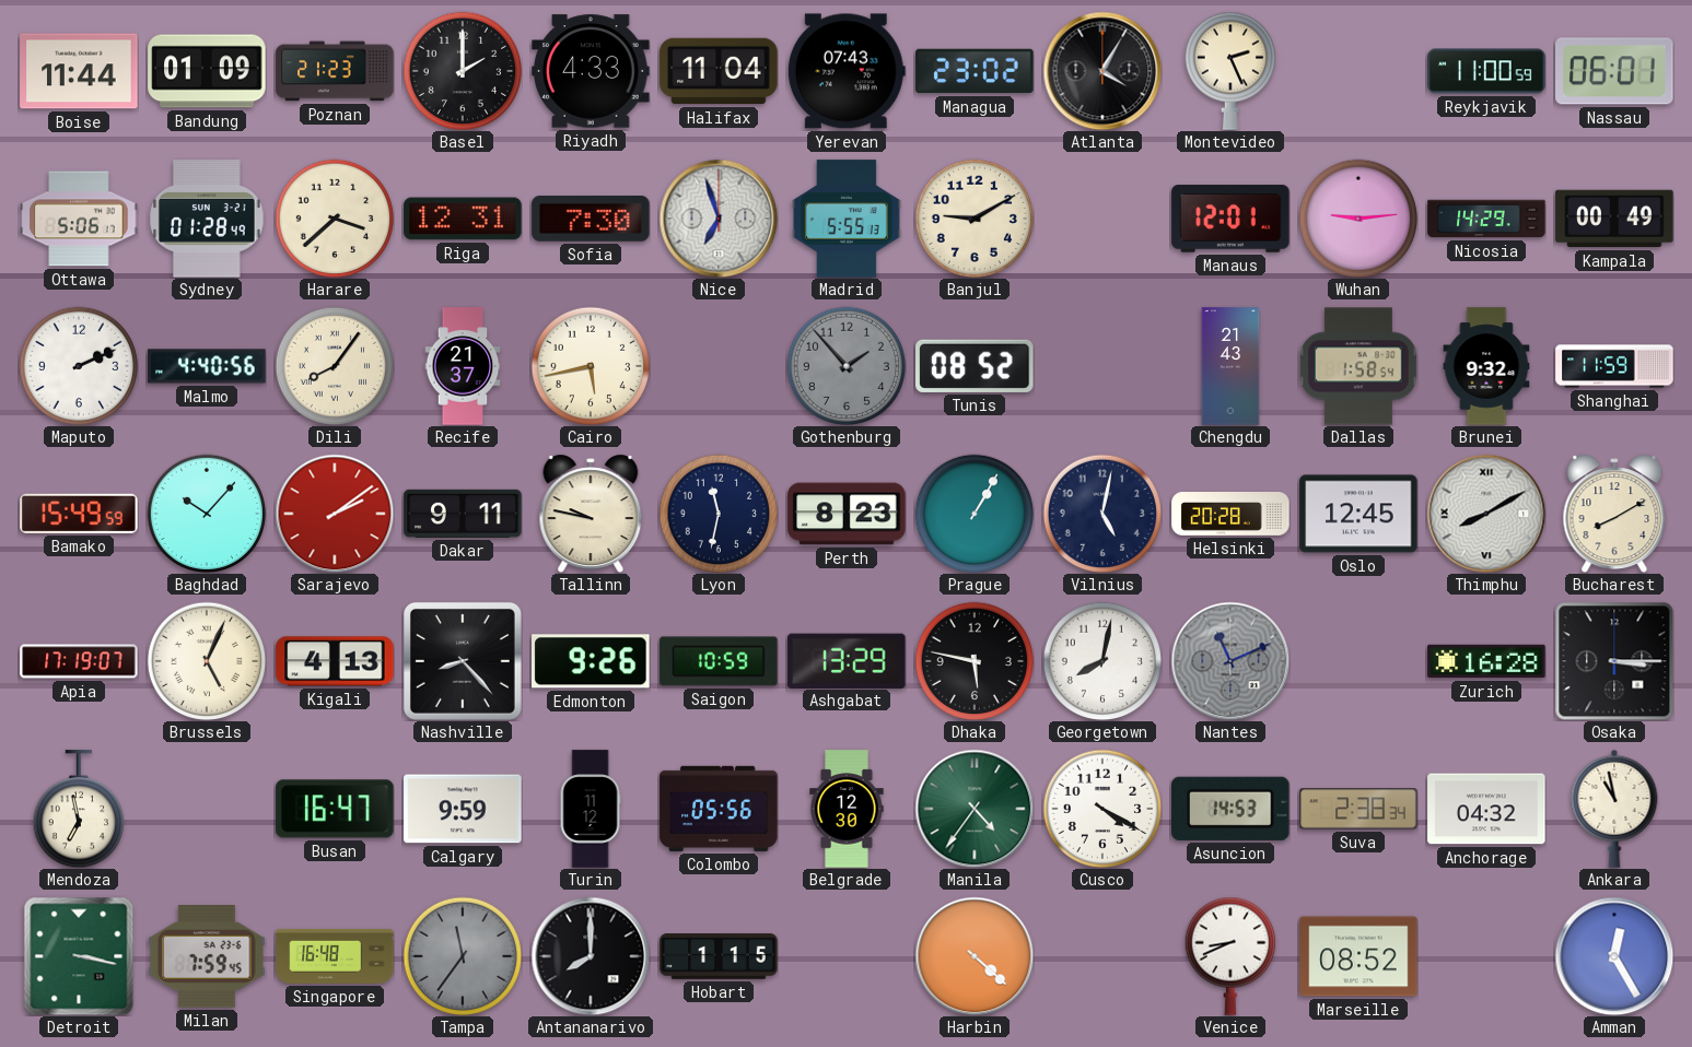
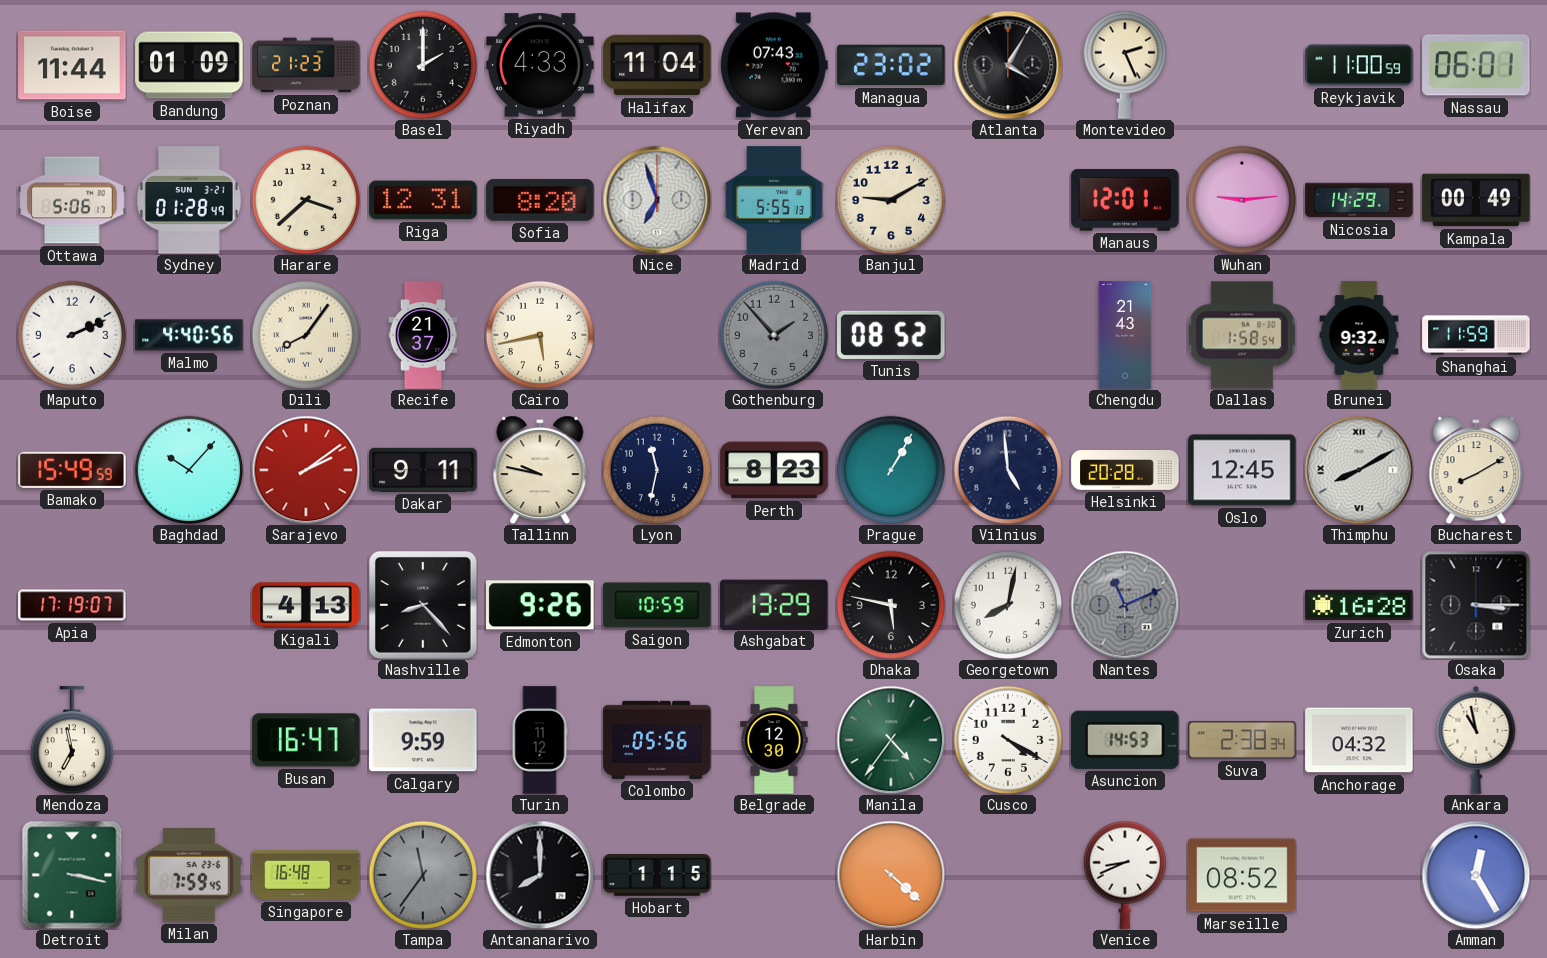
Sofia: 7:30 -> 8:20 (540, 201)
Vilnius: 5:02 -> 4:59 (1008, 470)
Brussels: 5:04 -> none (207, 661)
